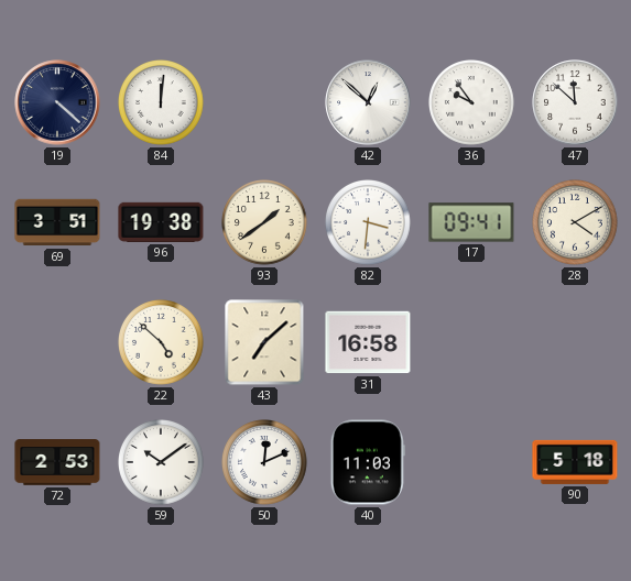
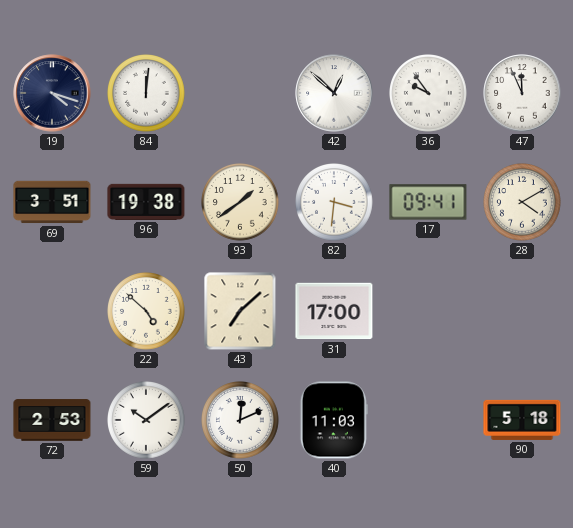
19: 4:22 -> 4:18 (52, 93)
47: 11:52 -> 11:56 (522, 93)
31: 16:58 -> 17:00 (334, 311)
